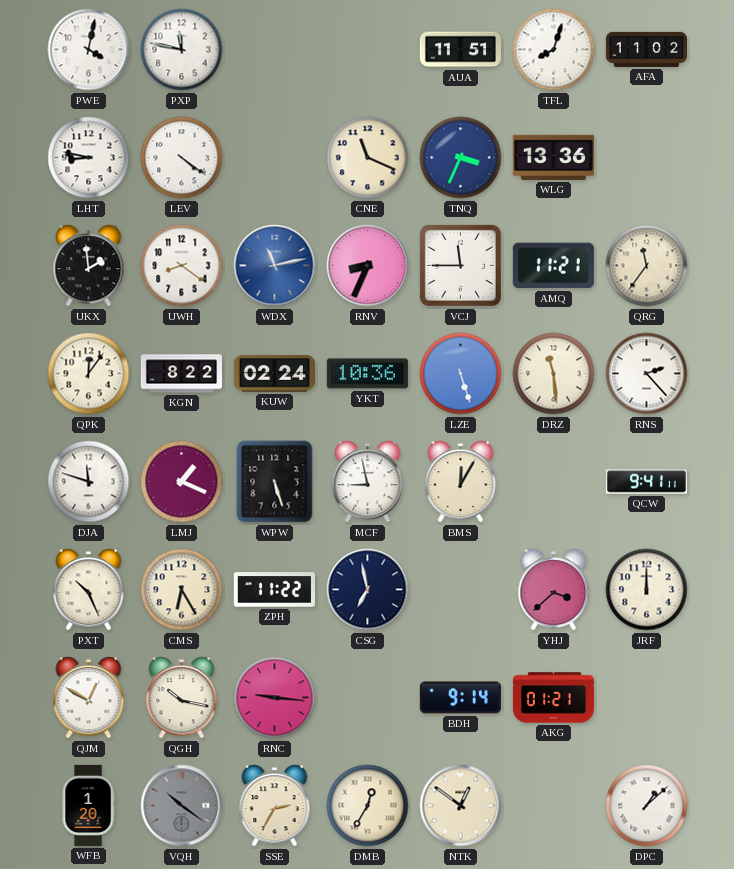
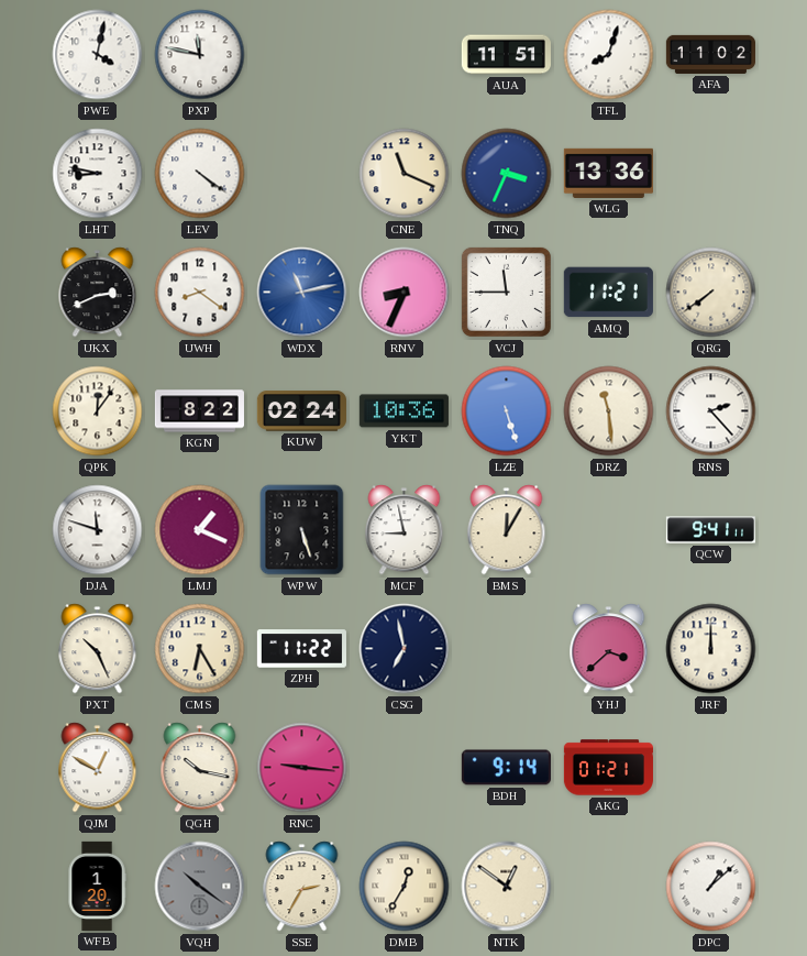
UKX: 1:59 -> 2:41 (98, 293)
QRG: 11:36 -> 7:39 (711, 293)
